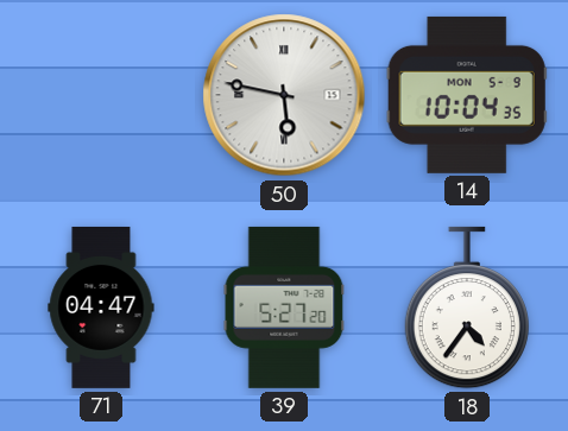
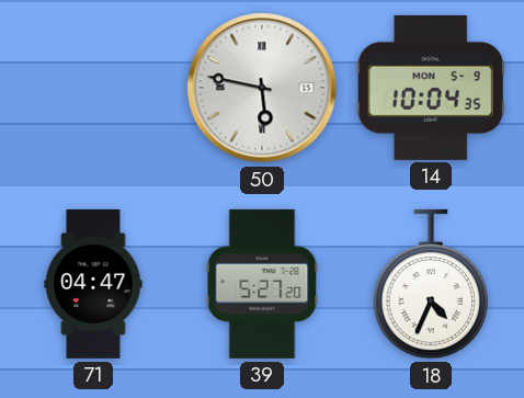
18: 4:36 -> 4:34 (430, 284)
